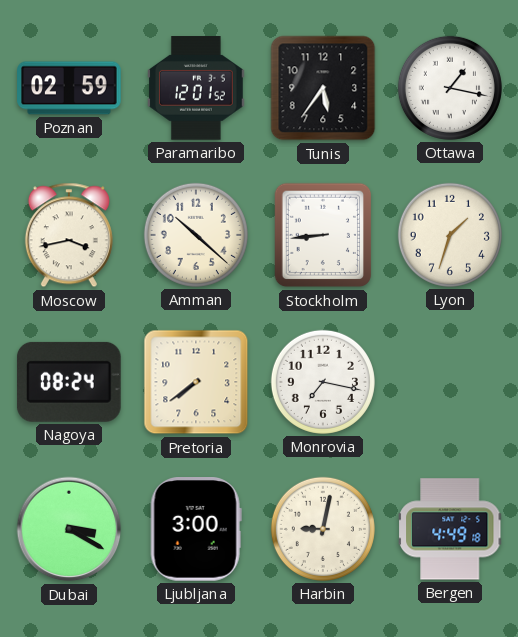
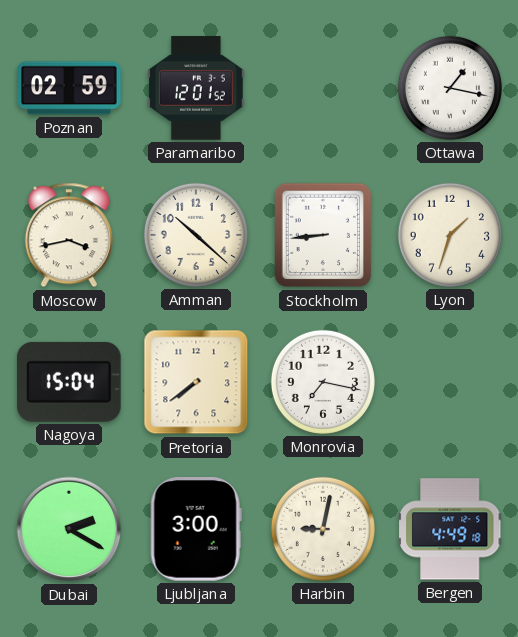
Tunis: 5:36 -> none (323, 88)
Nagoya: 08:24 -> 15:04 (69, 382)
Dubai: 3:20 -> 2:20 (69, 529)
